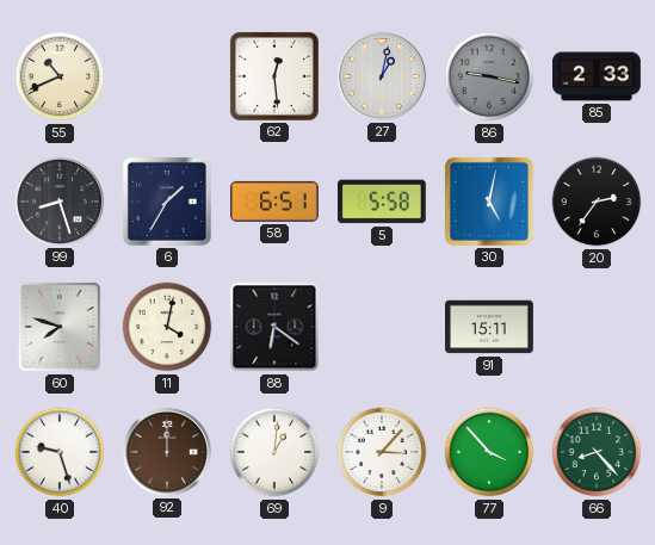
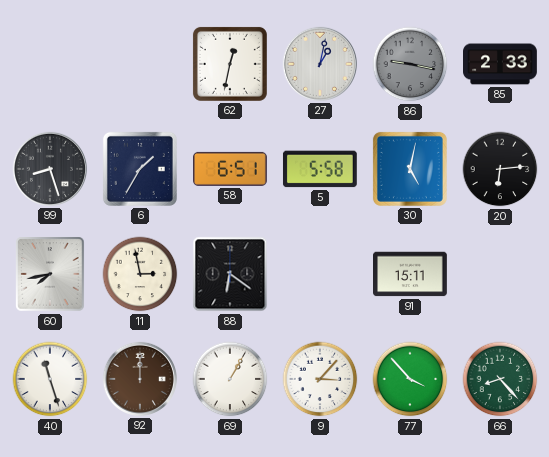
55: 10:41 -> none (60, 76)
62: 12:29 -> 12:32 (230, 64)
20: 2:36 -> 6:14 (500, 169)
60: 7:48 -> 7:43 (50, 274)
11: 4:02 -> 2:58 (140, 274)
40: 9:27 -> 11:27 (50, 379)
69: 1:01 -> 1:05 (230, 379)
